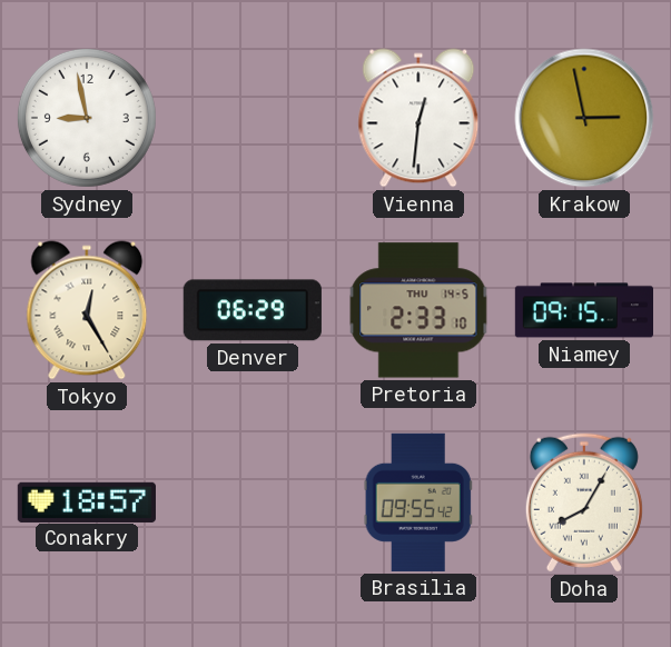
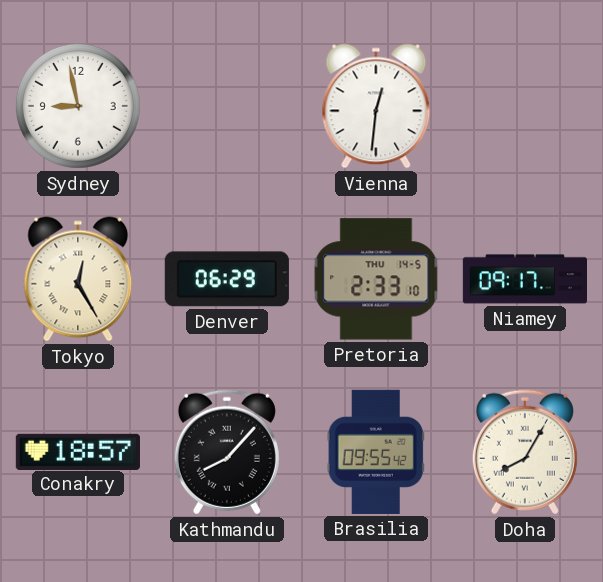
Krakow: 2:58 -> none (584, 118)
Niamey: 09:15 -> 09:17 (524, 279)
Kathmandu: none -> 8:07 (227, 452)
